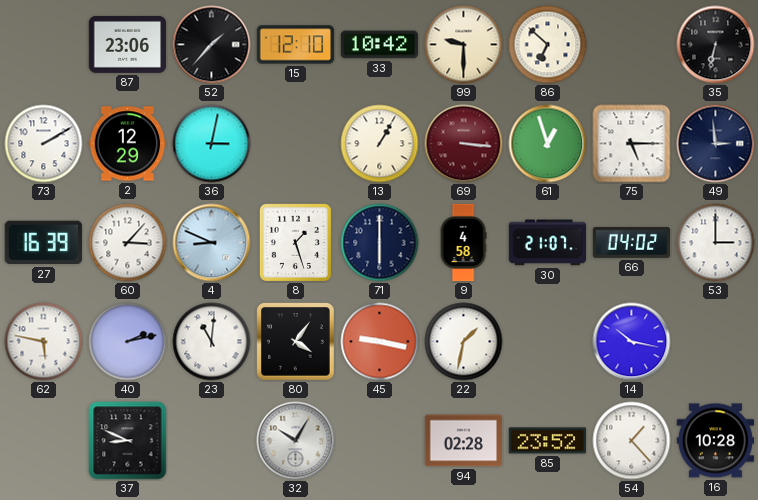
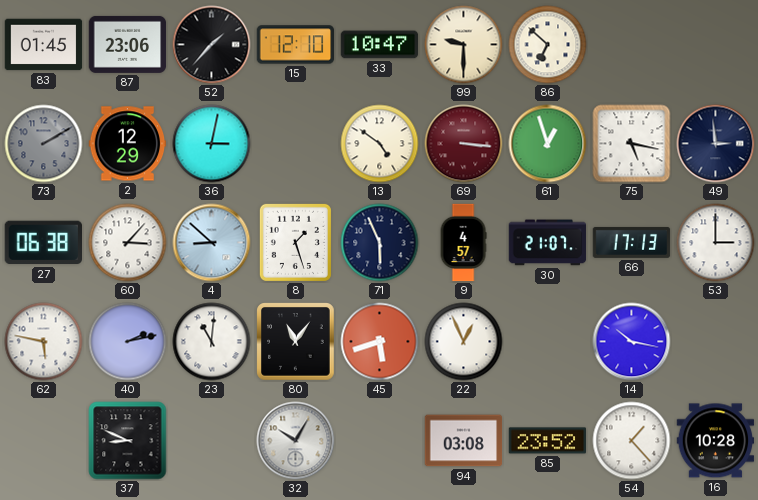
83: none -> 01:45 (44, 45)
33: 10:42 -> 10:47 (380, 45)
35: 6:32 -> none (716, 45)
73 dial: white -> grey (44, 144)
13: 1:05 -> 4:51 (380, 144)
75: 5:15 -> 5:17 (632, 144)
27: 16:39 -> 06:38 (43, 243)
4: 8:49 -> 8:52 (212, 243)
71: 6:00 -> 5:56 (380, 243)
9: 4:58 -> 4:57 (463, 243)
66: 04:02 -> 17:13 (632, 242)
80: 4:06 -> 11:06 (296, 342)
45: 9:17 -> 5:42 (380, 342)
22: 1:32 -> 12:56 (464, 342)
94: 02:28 -> 03:08 (464, 441)
